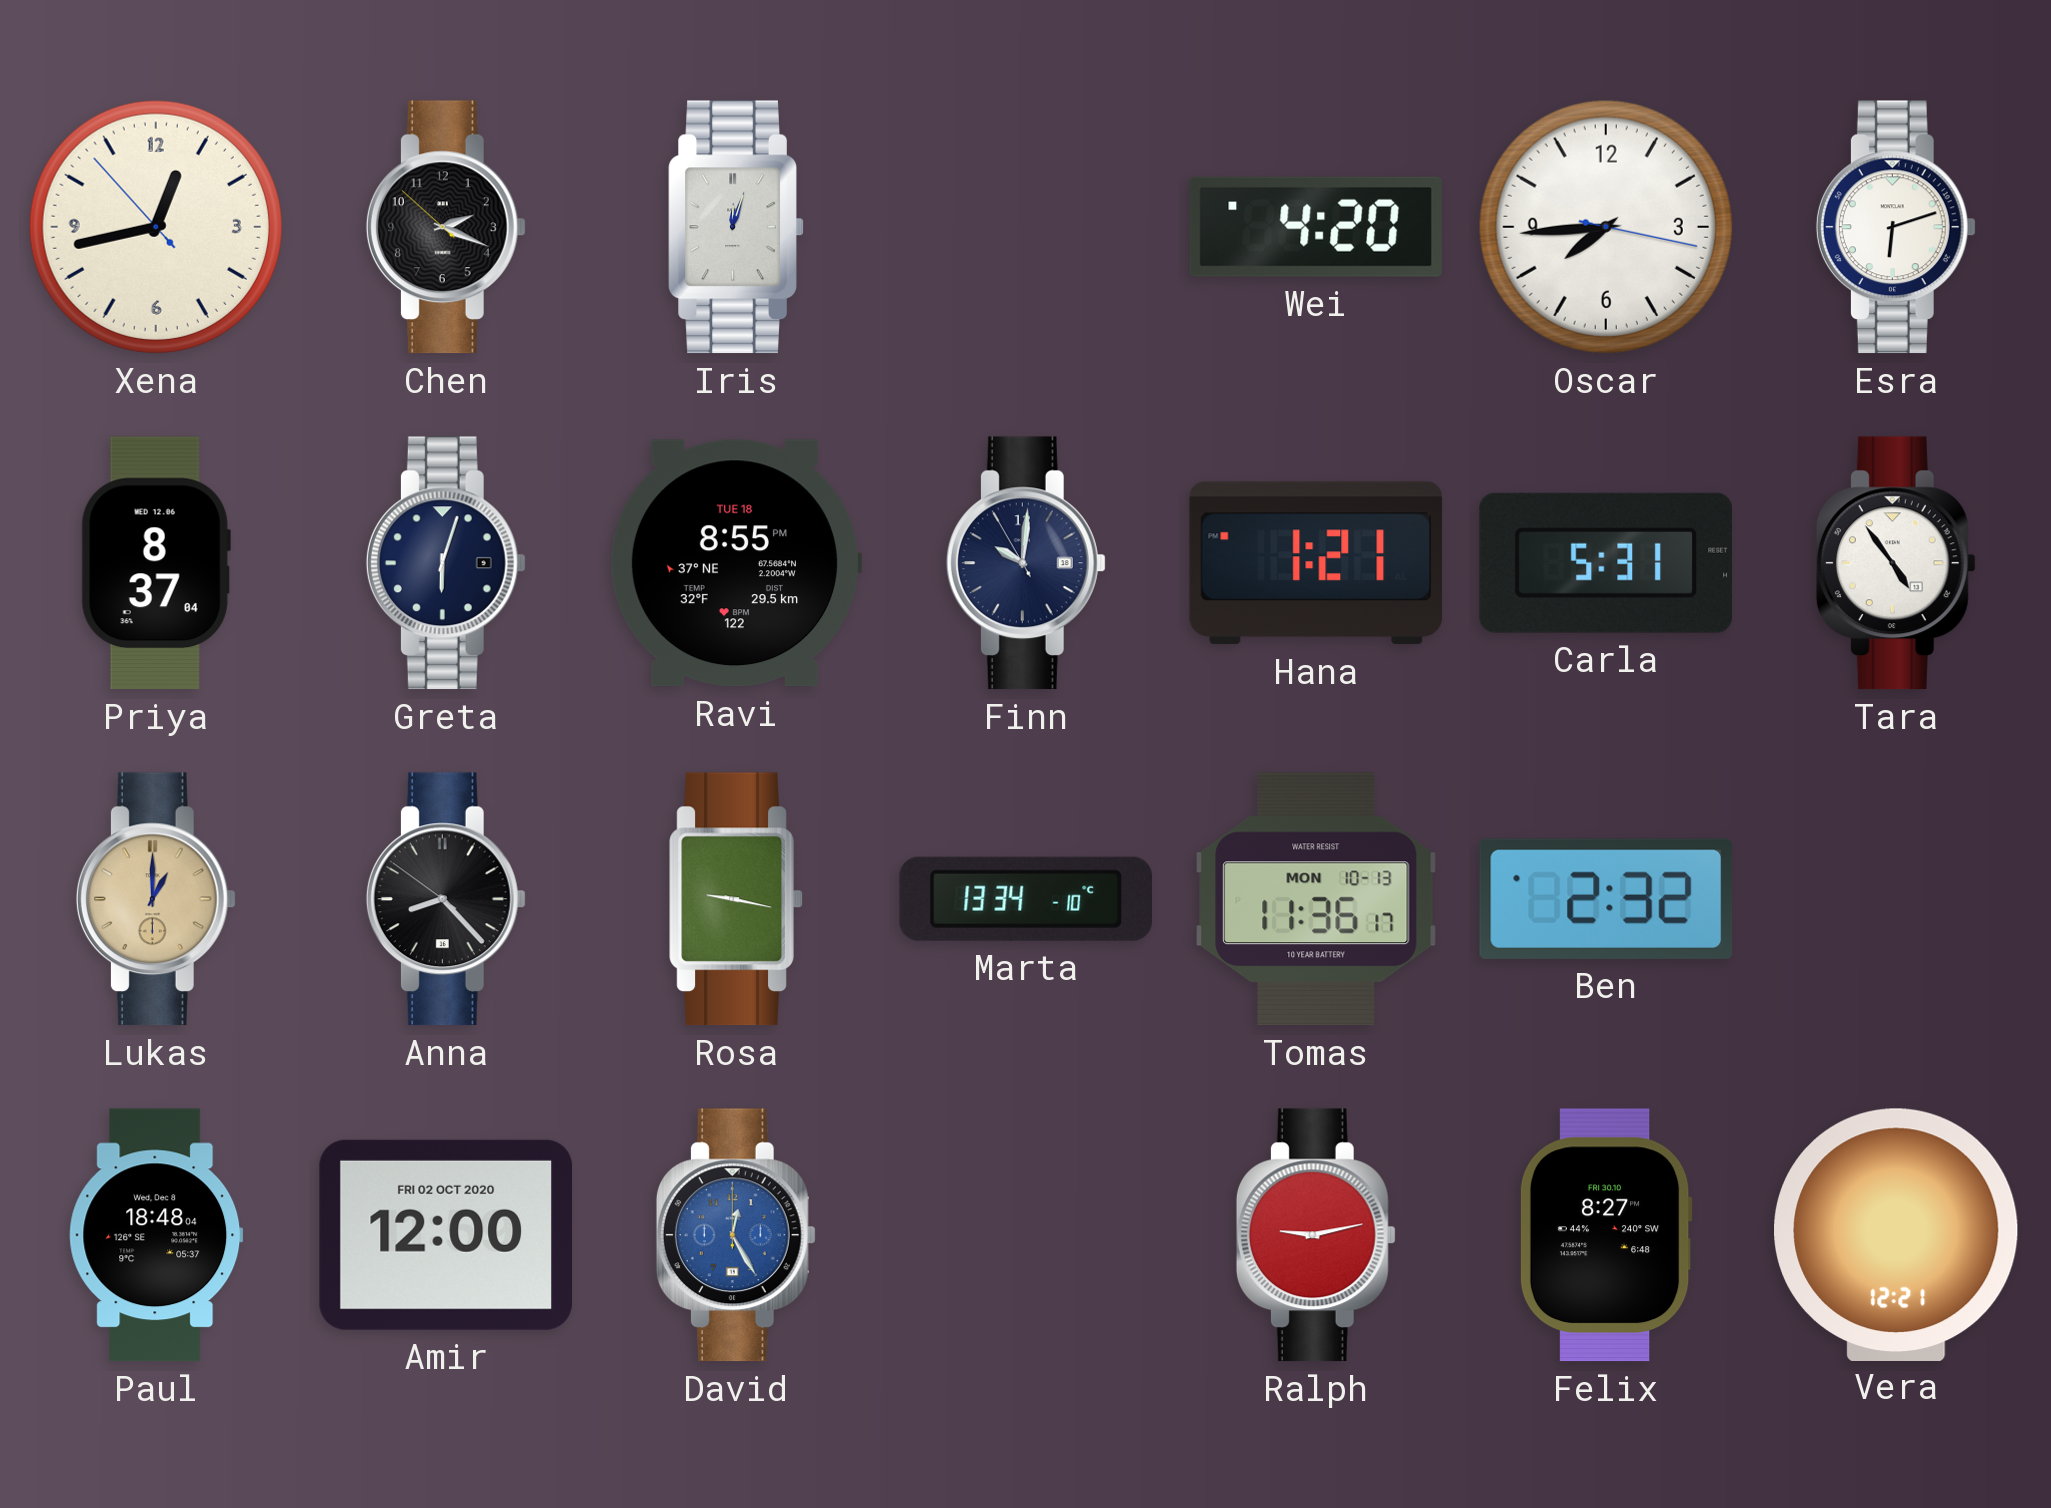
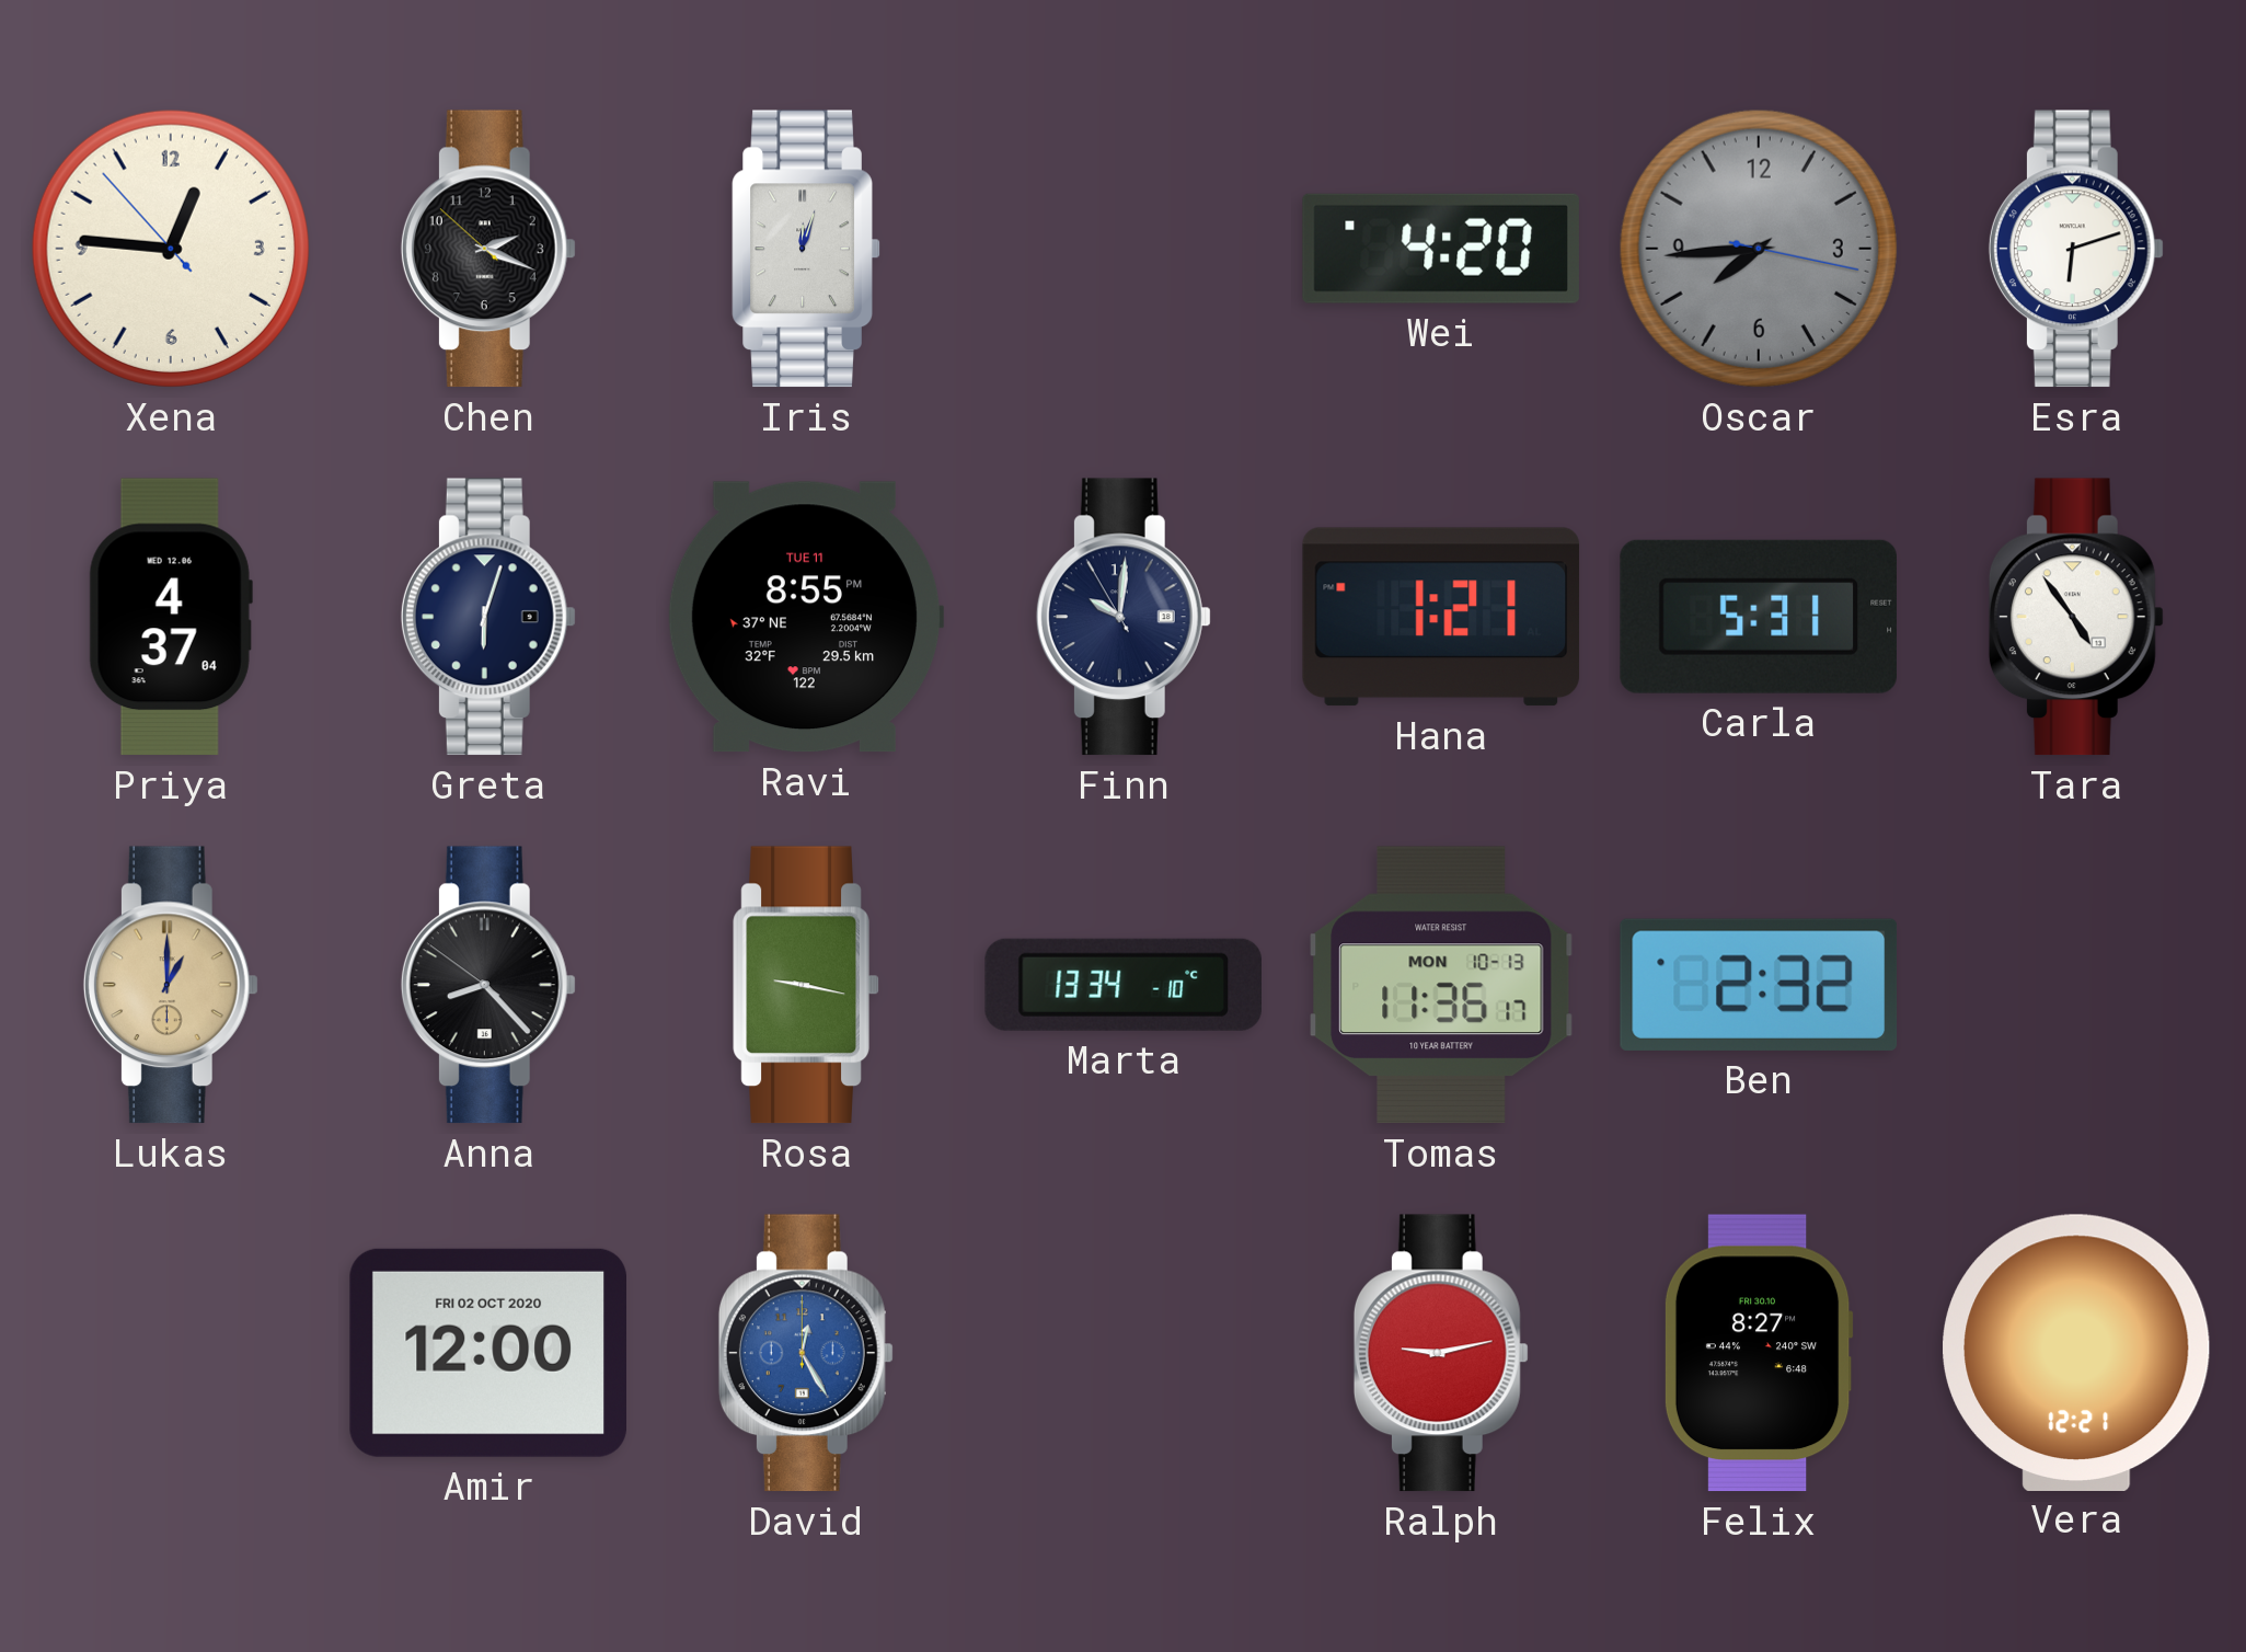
Xena: 12:42 -> 12:45 (171, 249)
Oscar dial: white -> grey (1759, 249)
Priya: 8:37 -> 4:37 (171, 617)
Ravi date: TUE 18 -> TUE 11 (806, 617)
Paul: 18:48 -> none (156, 1235)
